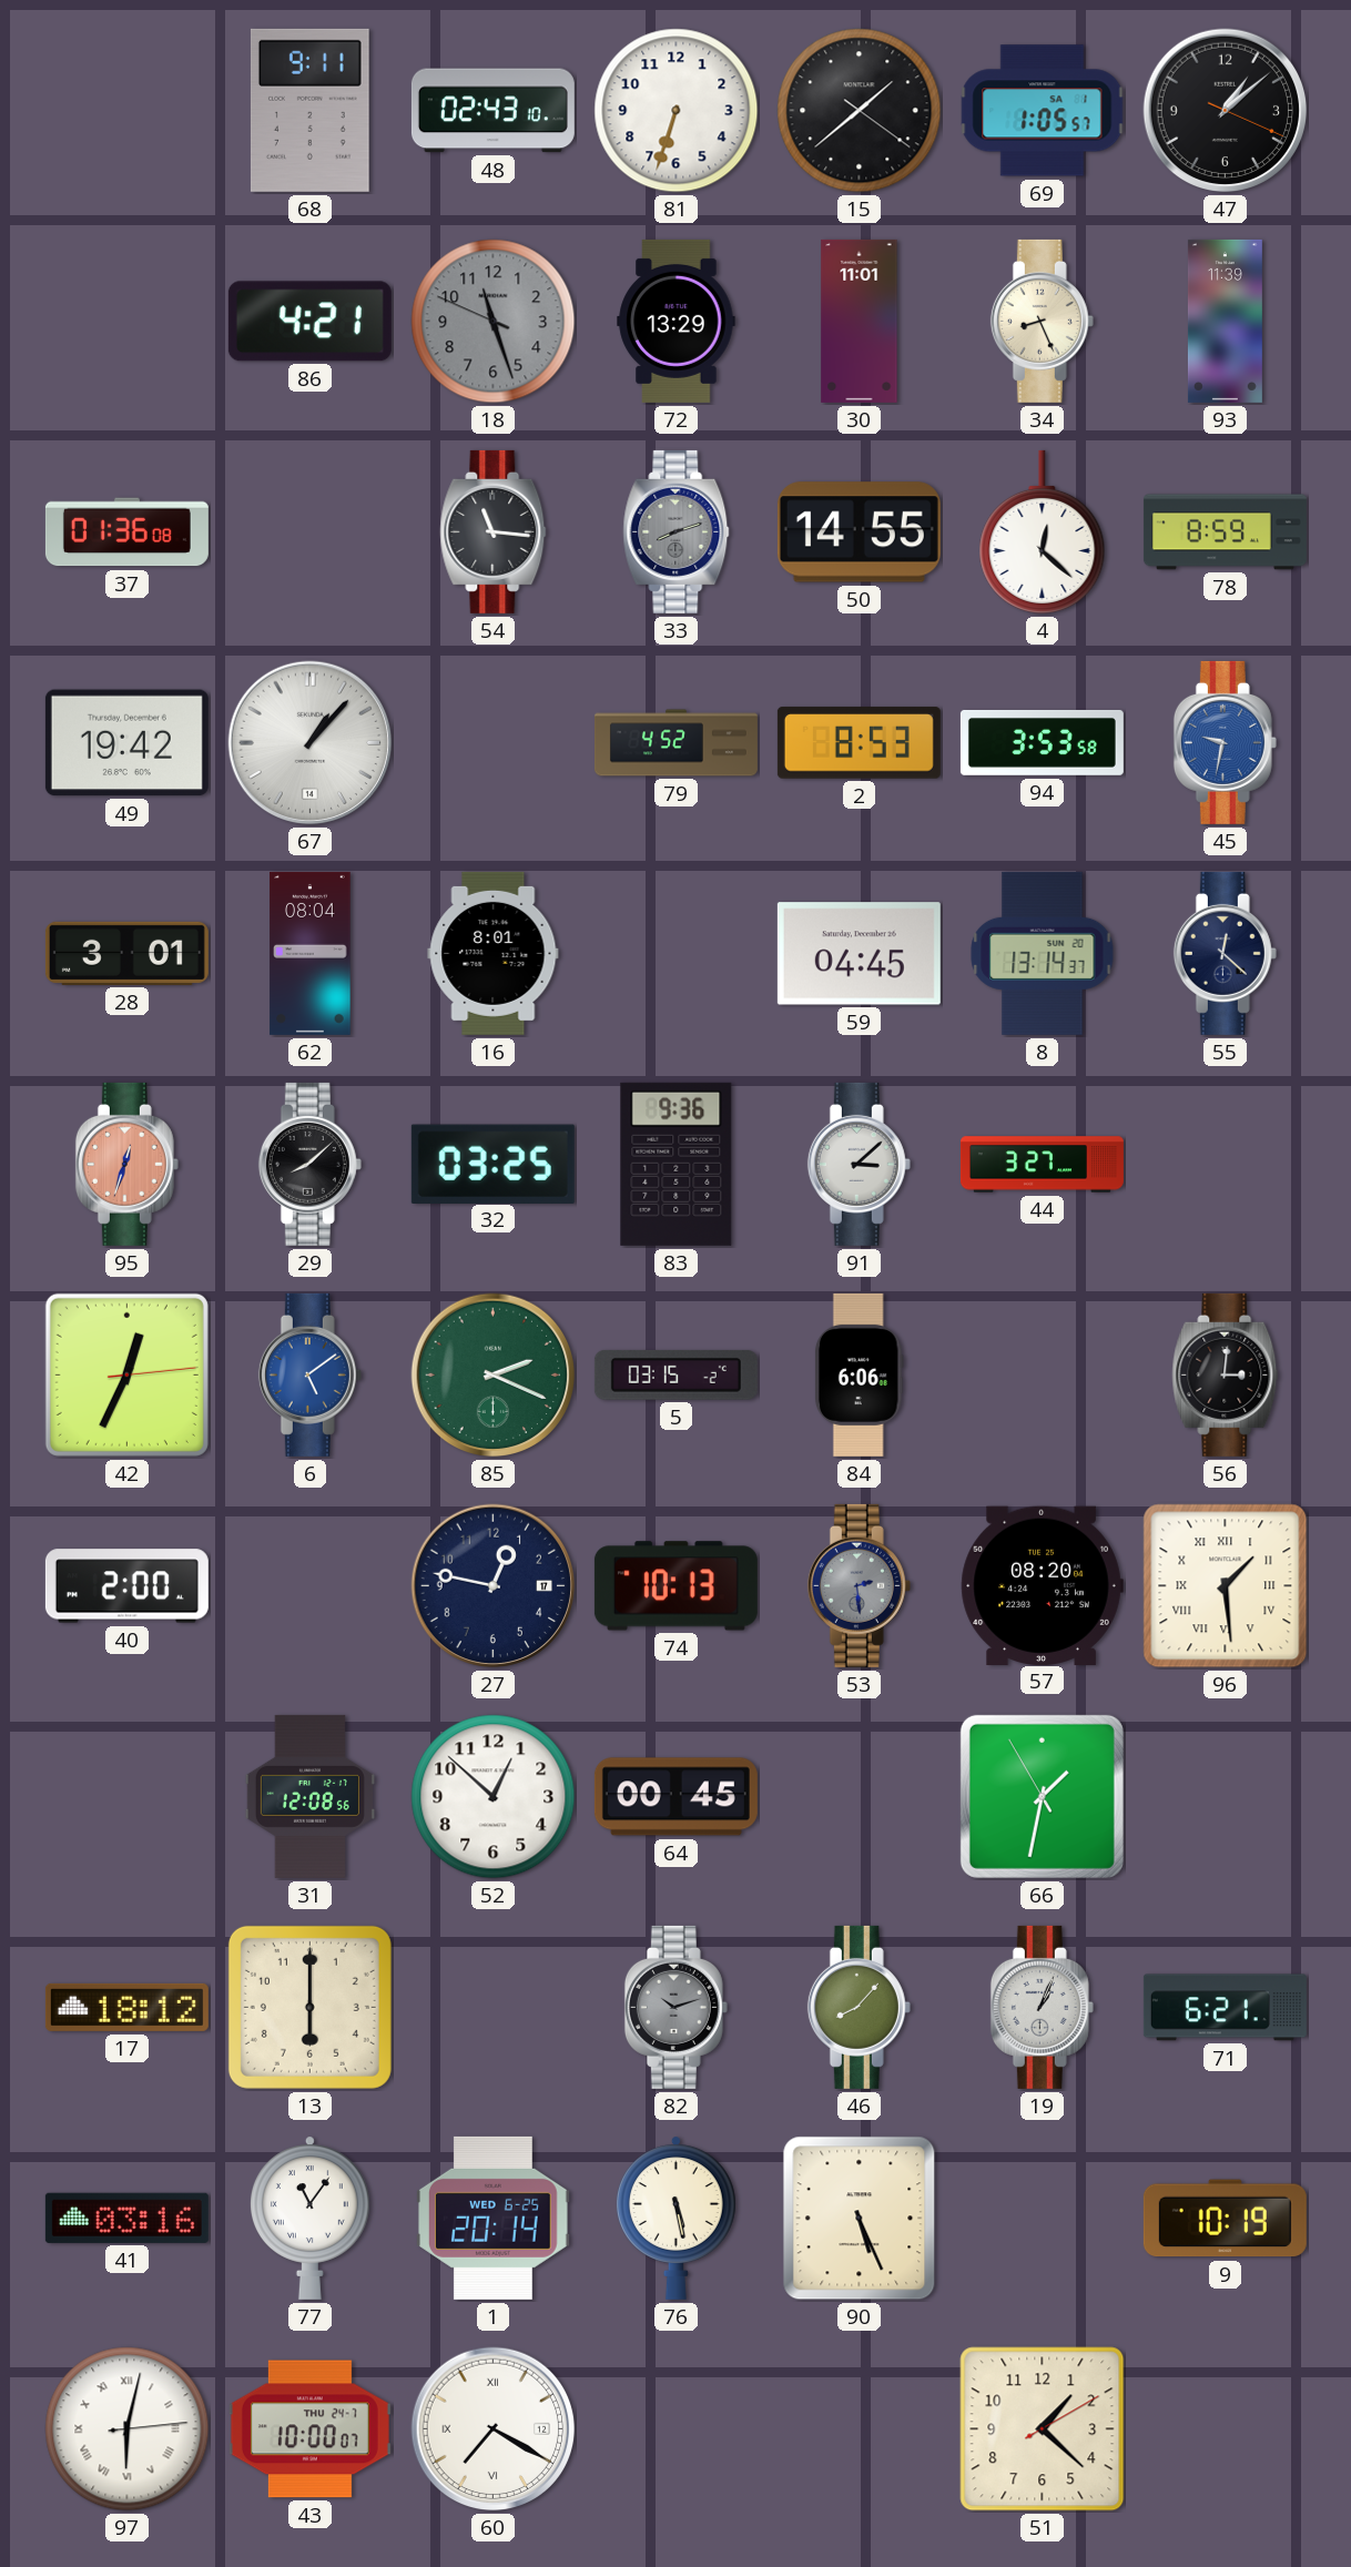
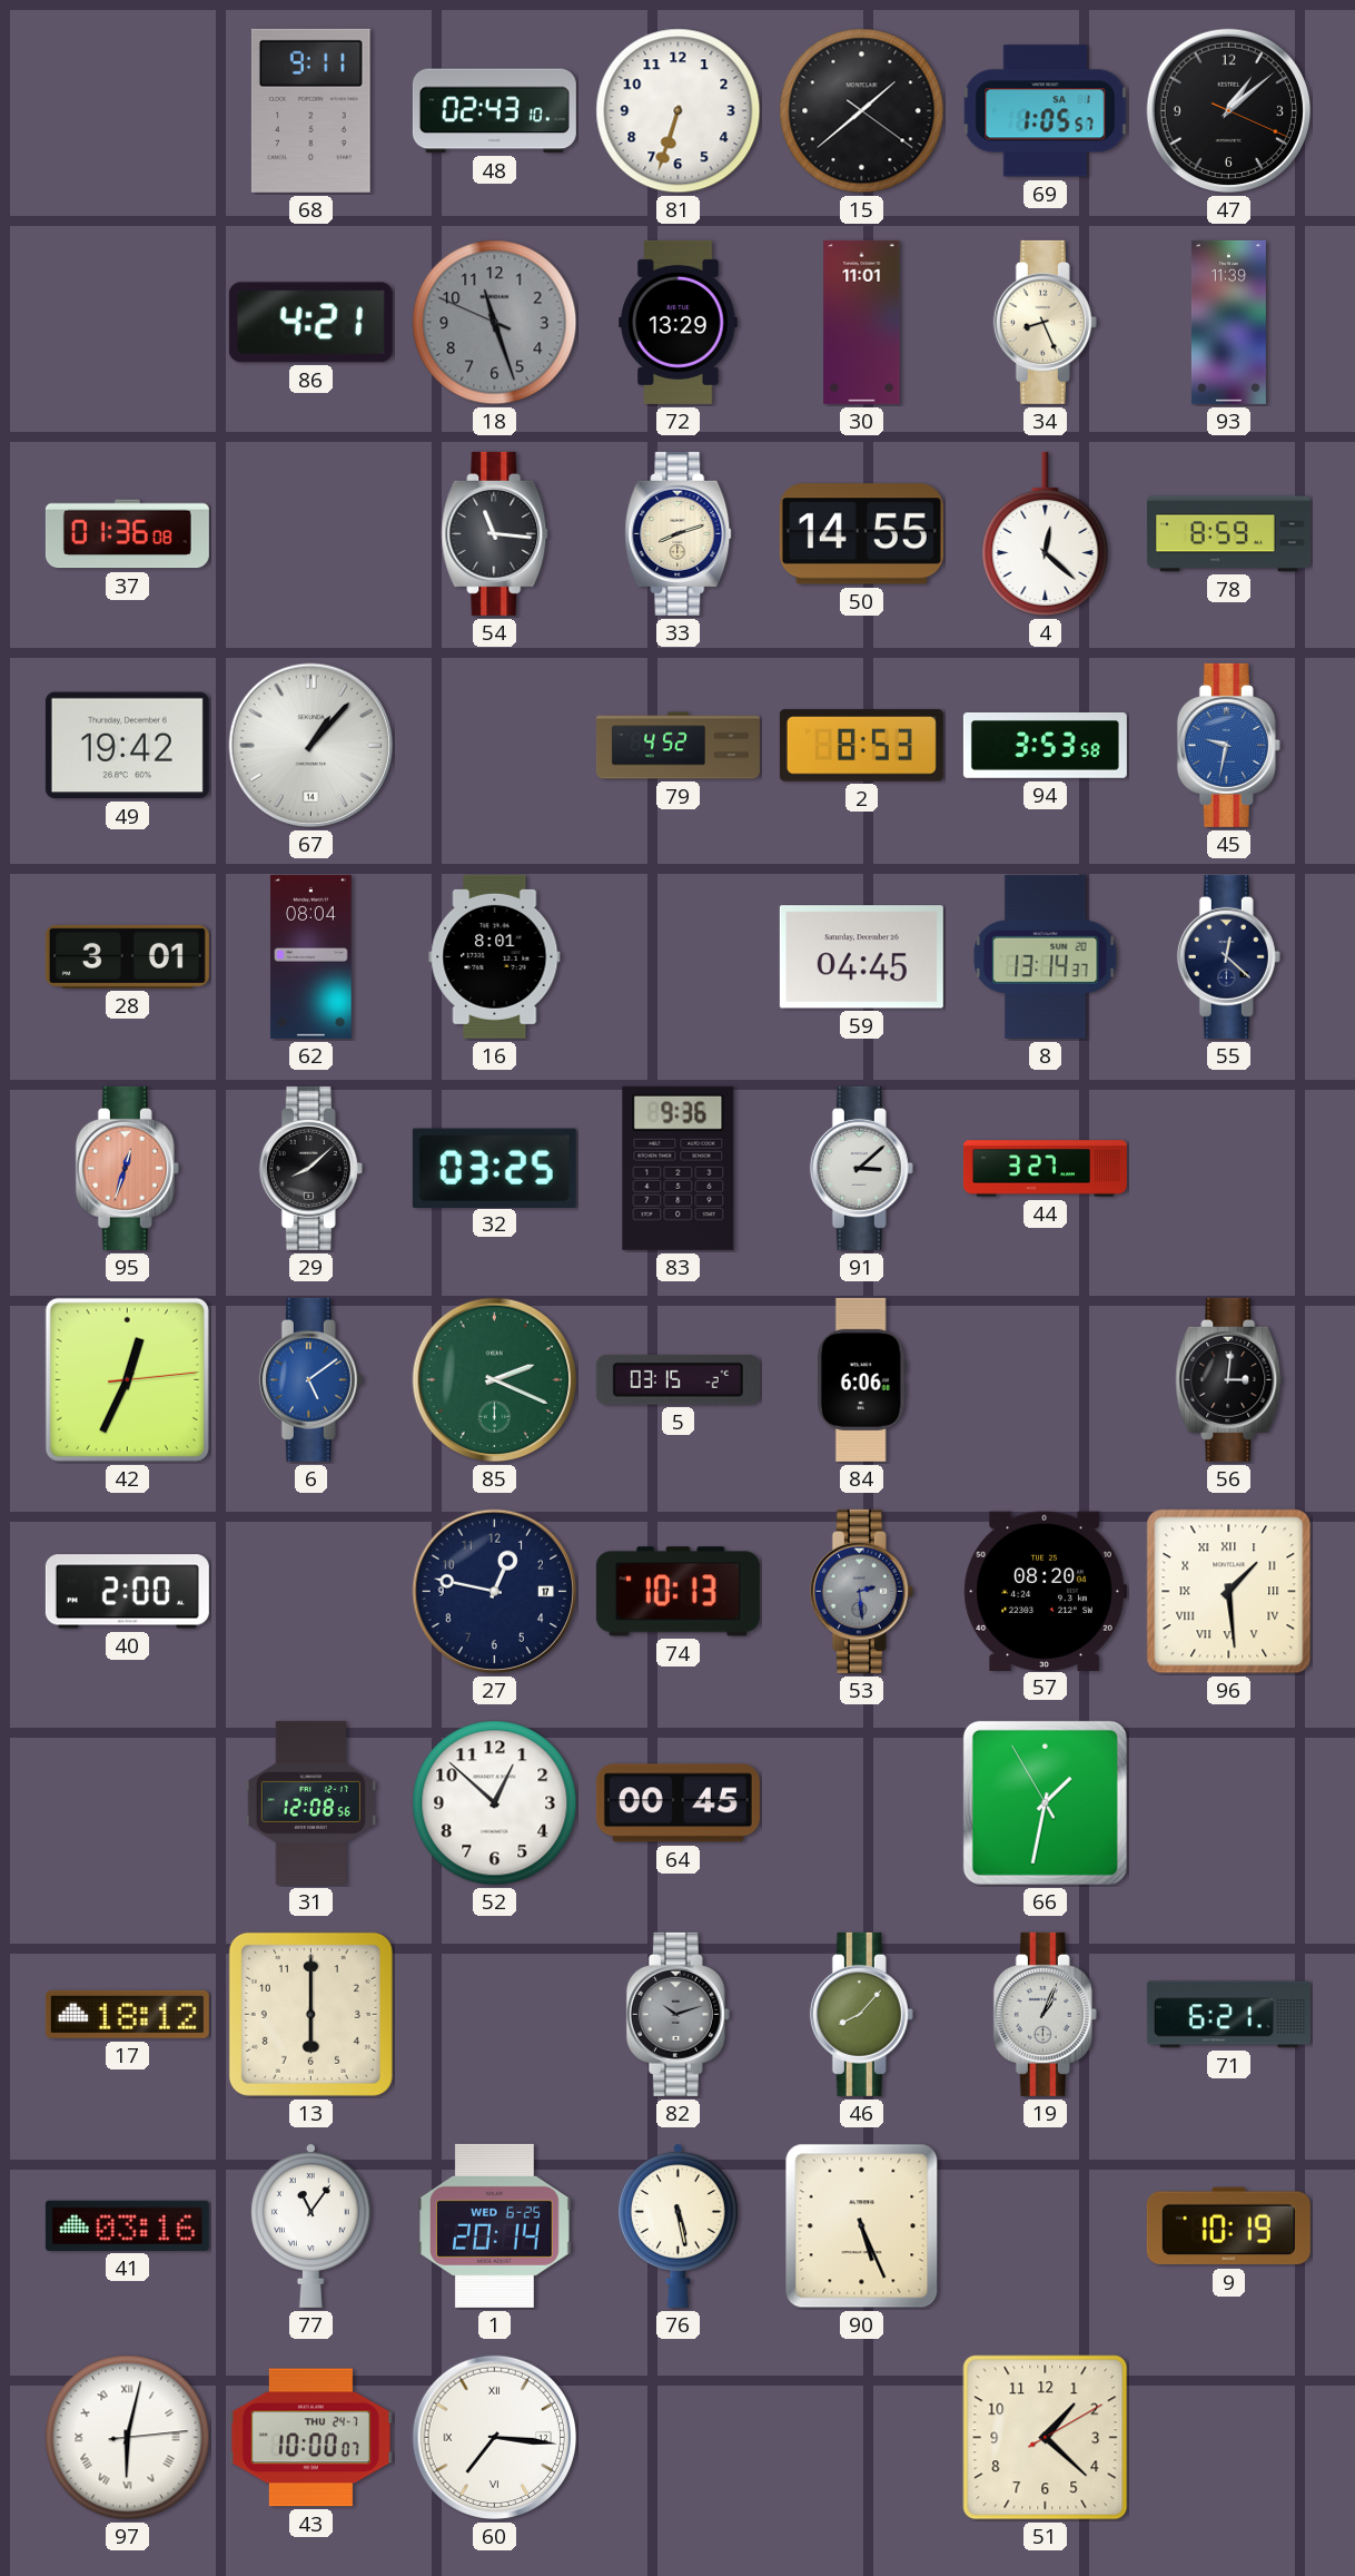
33 dial: grey -> cream (679, 533)
60: 7:20 -> 7:16 (495, 2438)
